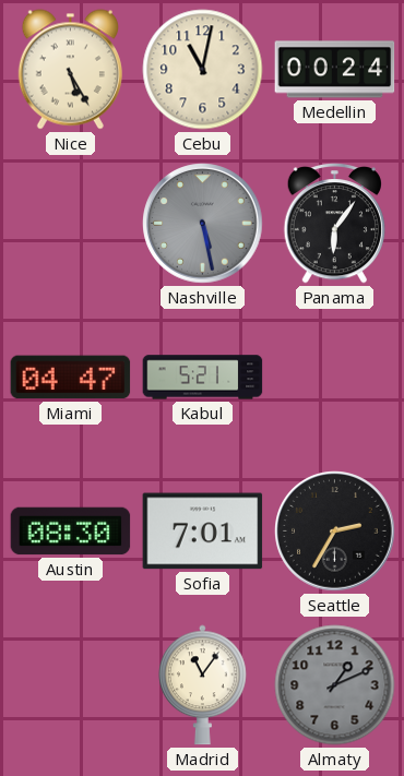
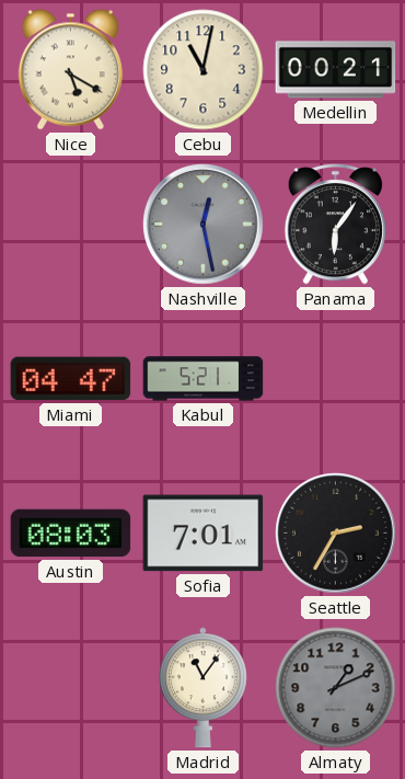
Nice: 5:25 -> 5:20 (70, 70)
Medellin: 00:24 -> 00:21 (336, 70)
Nashville: 5:28 -> 12:28 (204, 225)
Austin: 08:30 -> 08:03 (71, 534)
